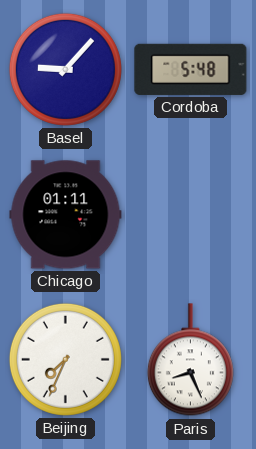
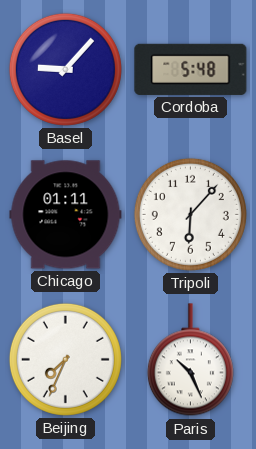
Tripoli: none -> 6:07 (190, 214)
Paris: 8:26 -> 10:26 (190, 360)
